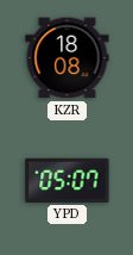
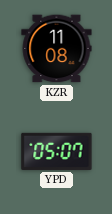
KZR: 18:08 -> 11:08 (57, 49)
